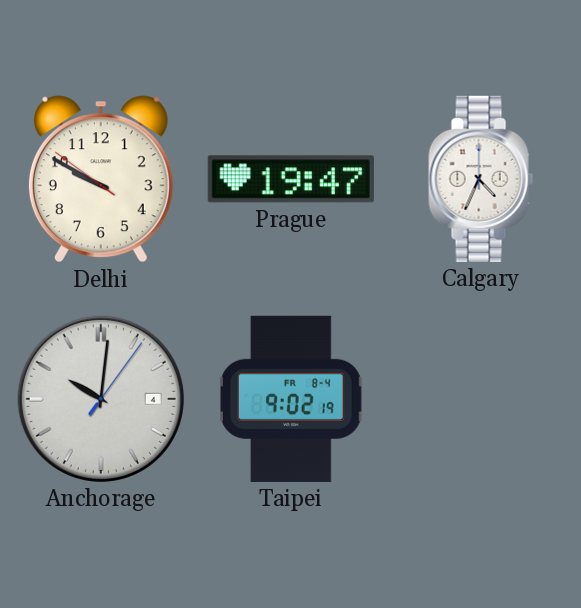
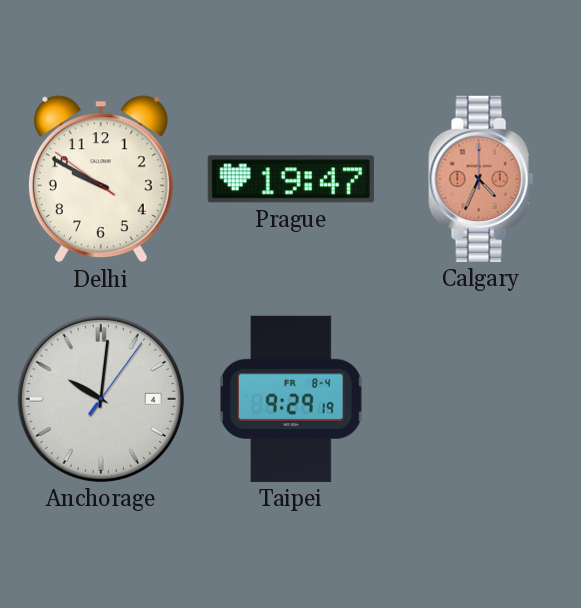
Calgary dial: white -> salmon (481, 179)
Taipei: 9:02 -> 9:29 (292, 399)
